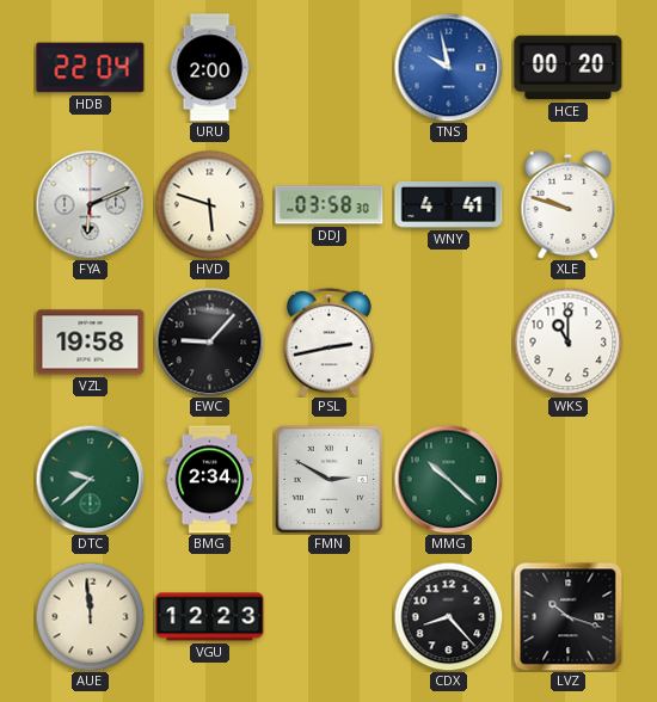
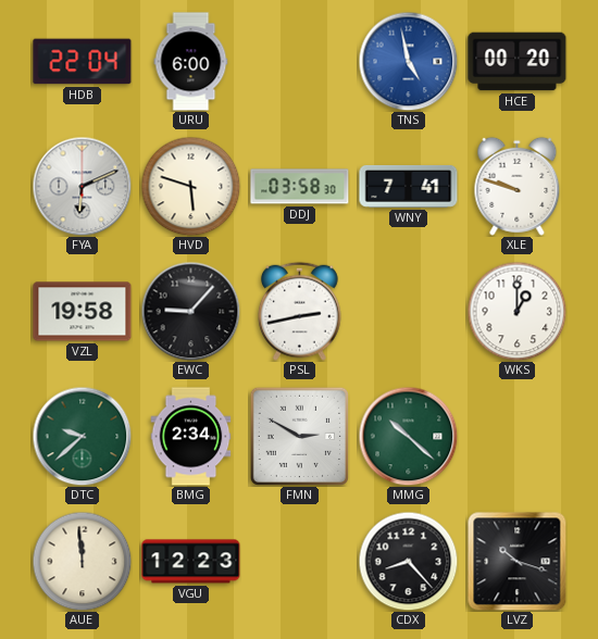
URU: 2:00 -> 6:00 (191, 62)
TNS: 9:58 -> 4:58 (408, 61)
WNY: 4:41 -> 7:41 (409, 186)
WKS: 11:00 -> 1:00 (516, 311)
